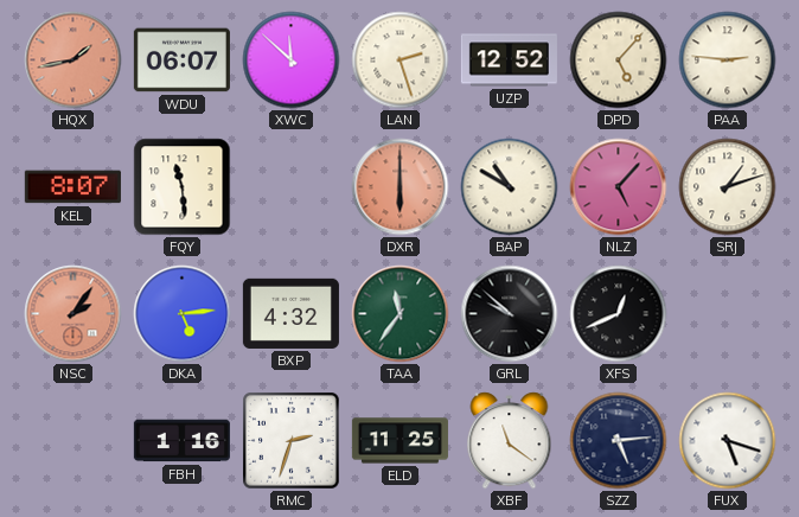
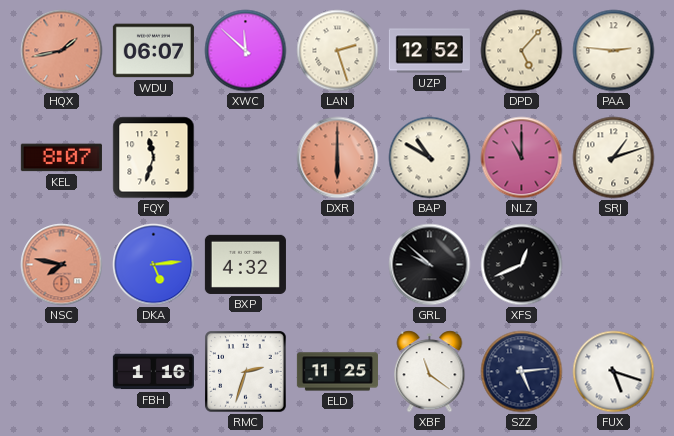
FQY: 11:29 -> 11:33 (154, 158)
NLZ: 5:07 -> 11:00 (522, 158)
NSC: 2:06 -> 7:47 (62, 265)
TAA: 11:36 -> none (401, 314)
